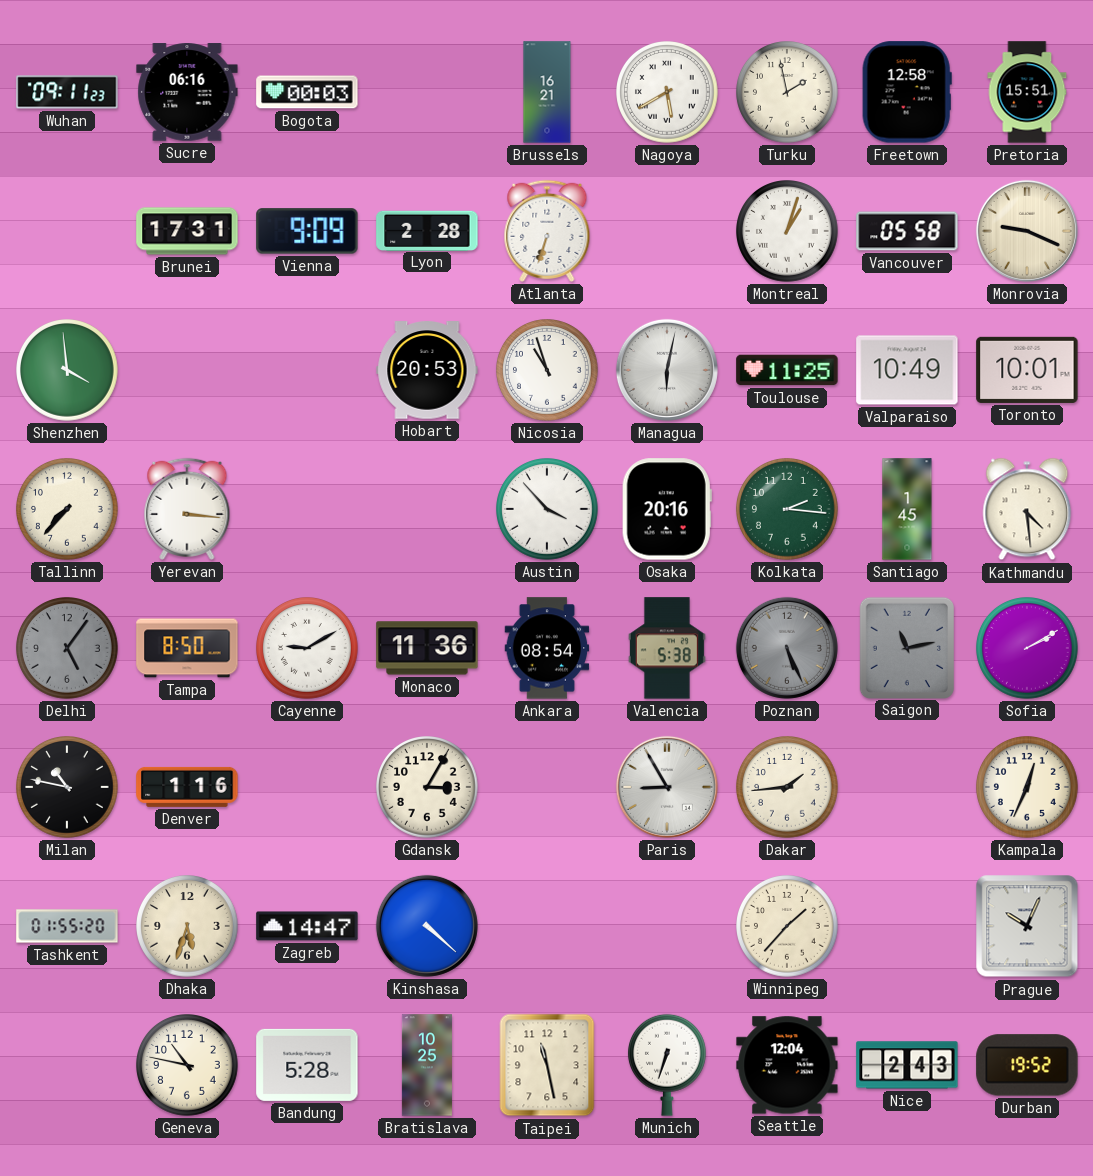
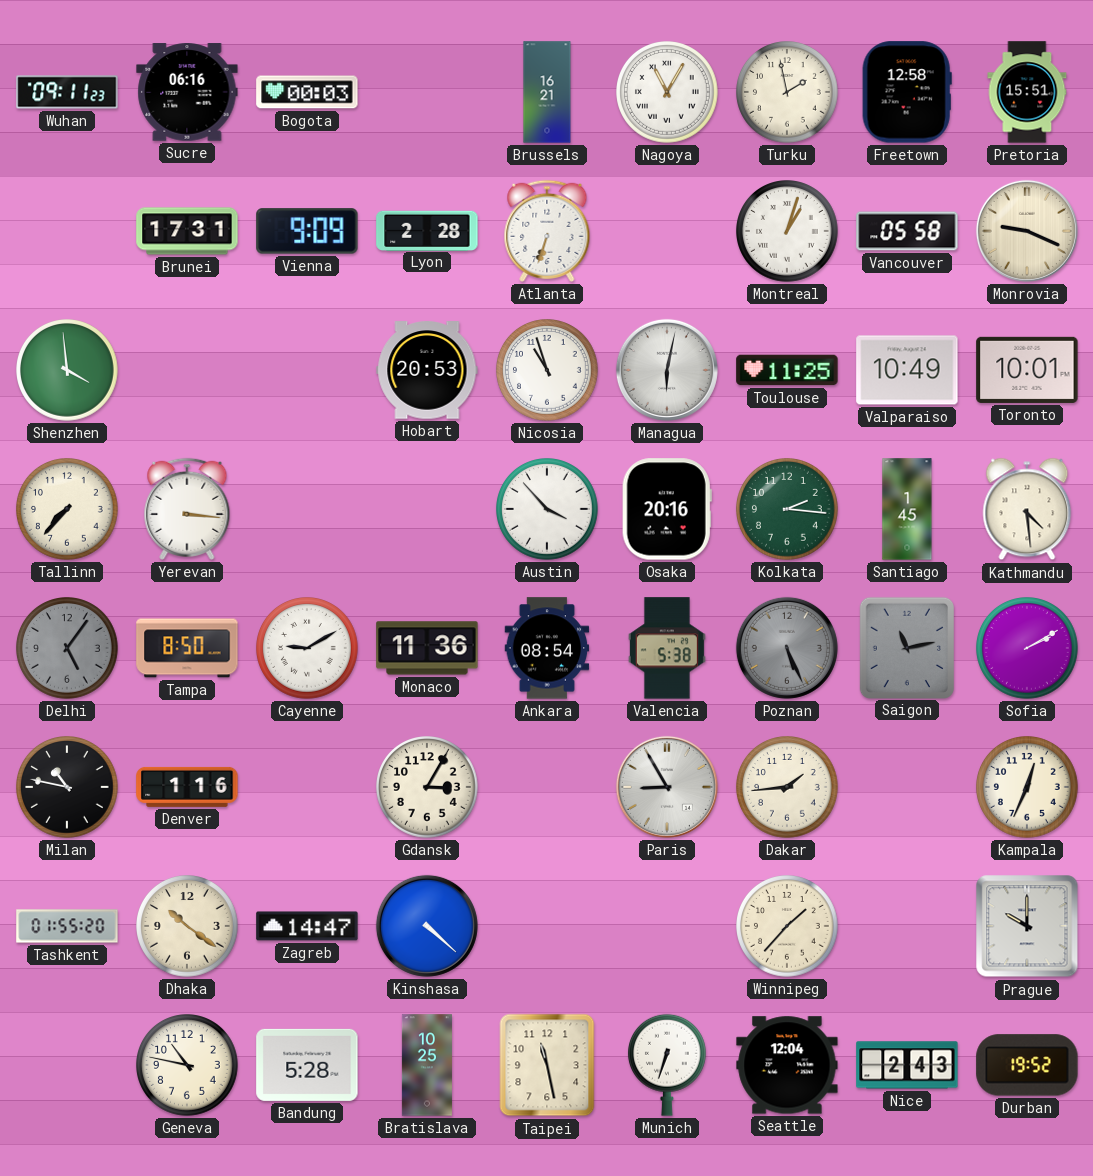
Nagoya: 5:40 -> 11:05 (668, 93)
Dhaka: 5:33 -> 10:21 (188, 927)
Prague: 10:04 -> 10:00 (1027, 926)
